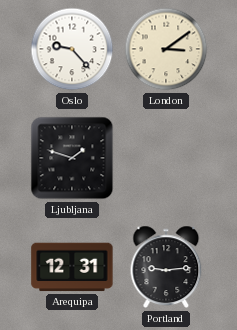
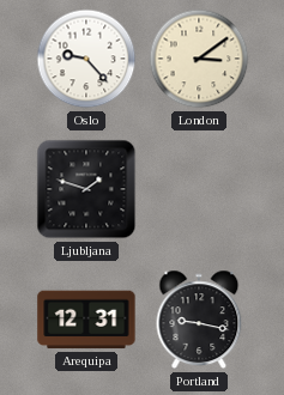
Portland: 9:14 -> 9:17 (199, 320)
